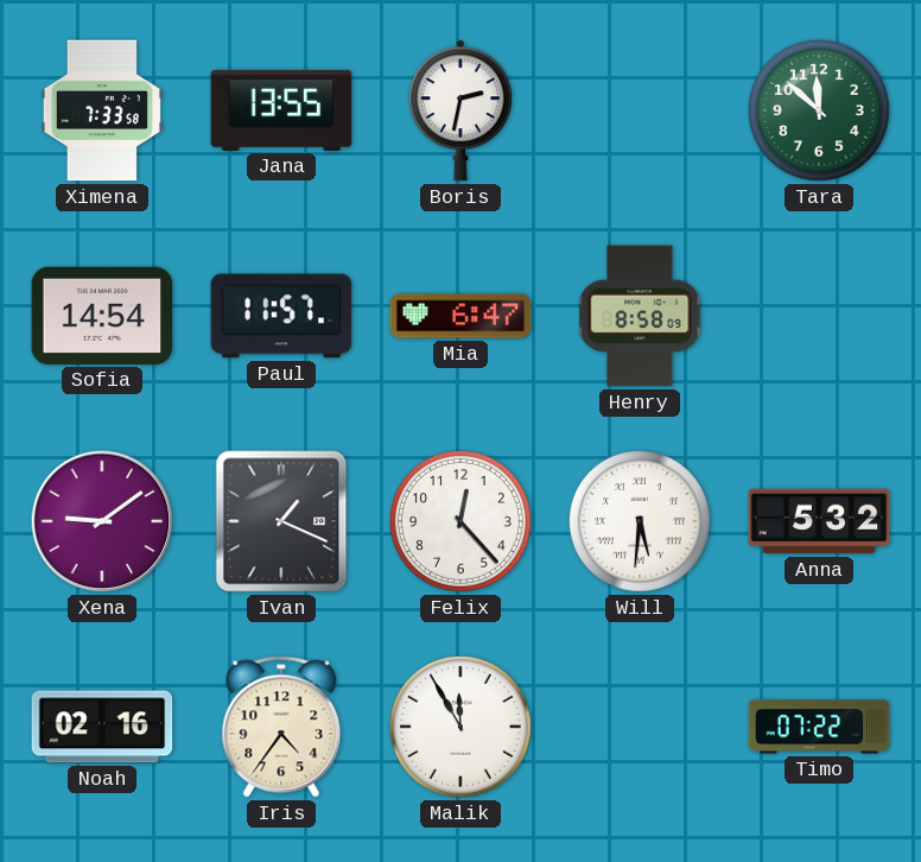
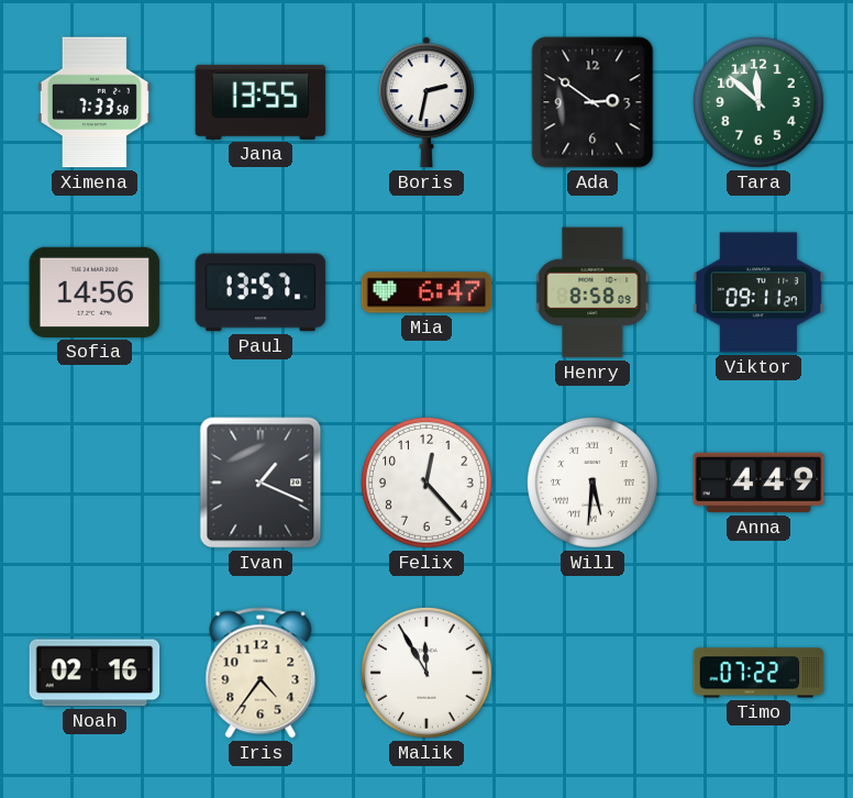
Ada: none -> 2:51 (592, 102)
Sofia: 14:54 -> 14:56 (95, 292)
Paul: 11:57 -> 13:57 (261, 292)
Viktor: none -> 09:11 (758, 292)
Xena: 9:09 -> none (102, 521)
Anna: 5:32 -> 4:49 (758, 483)
